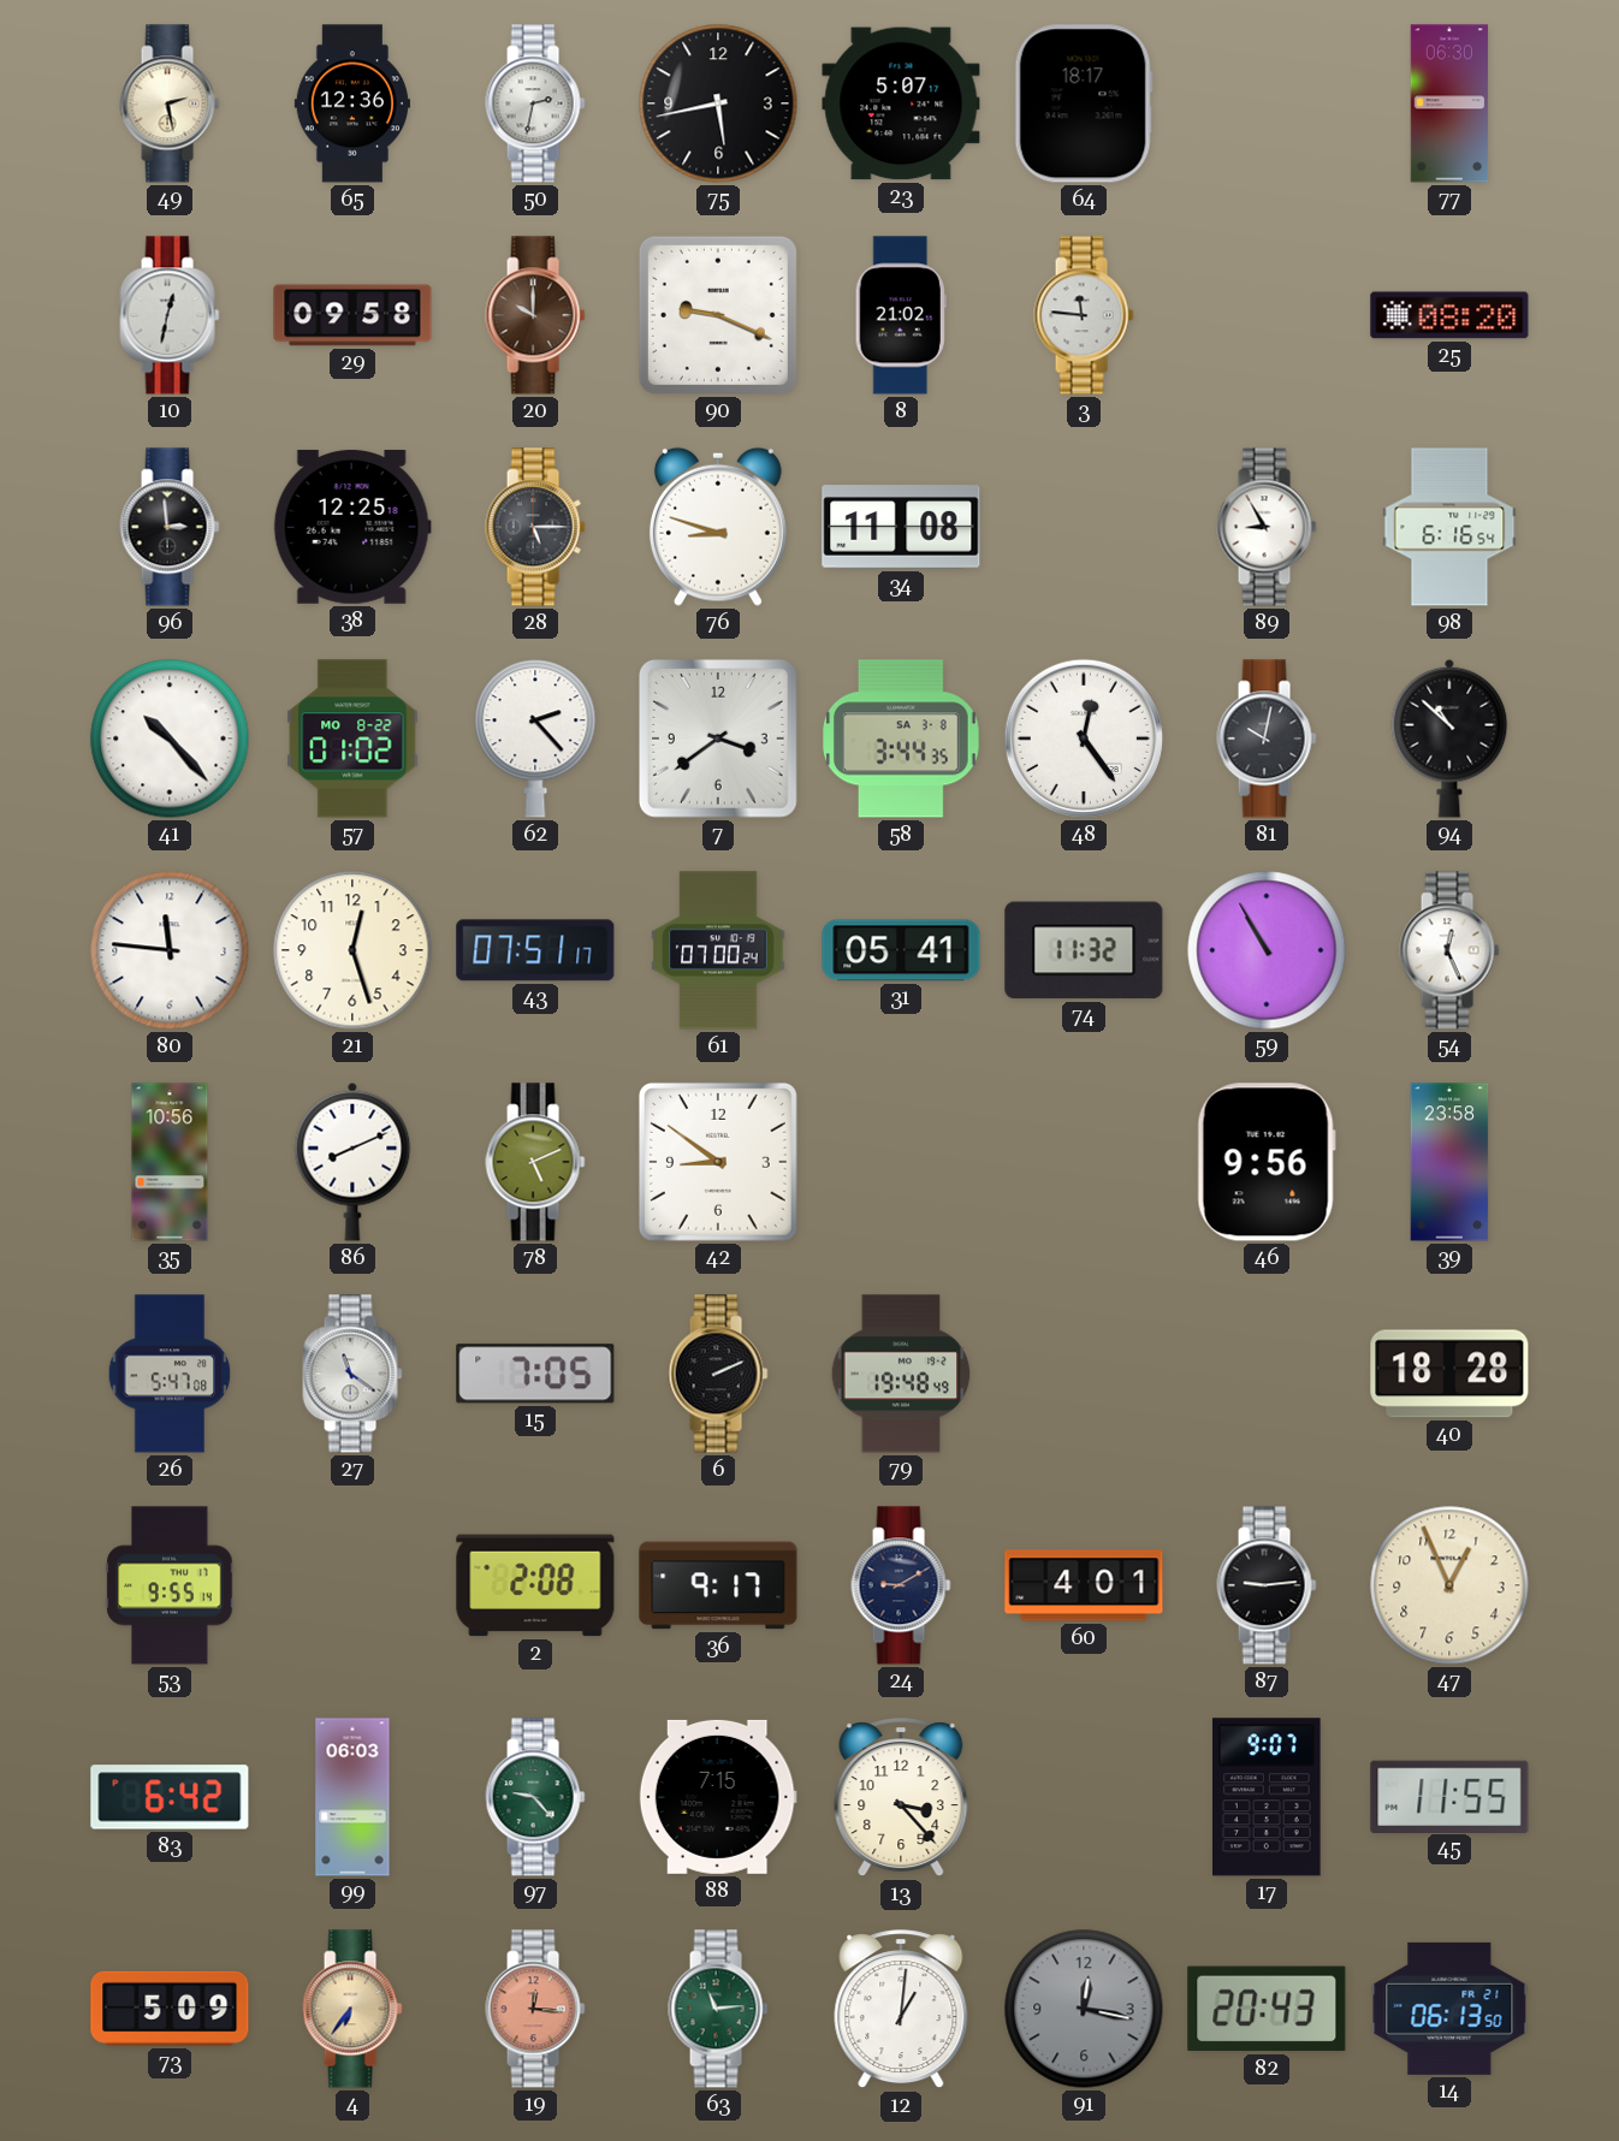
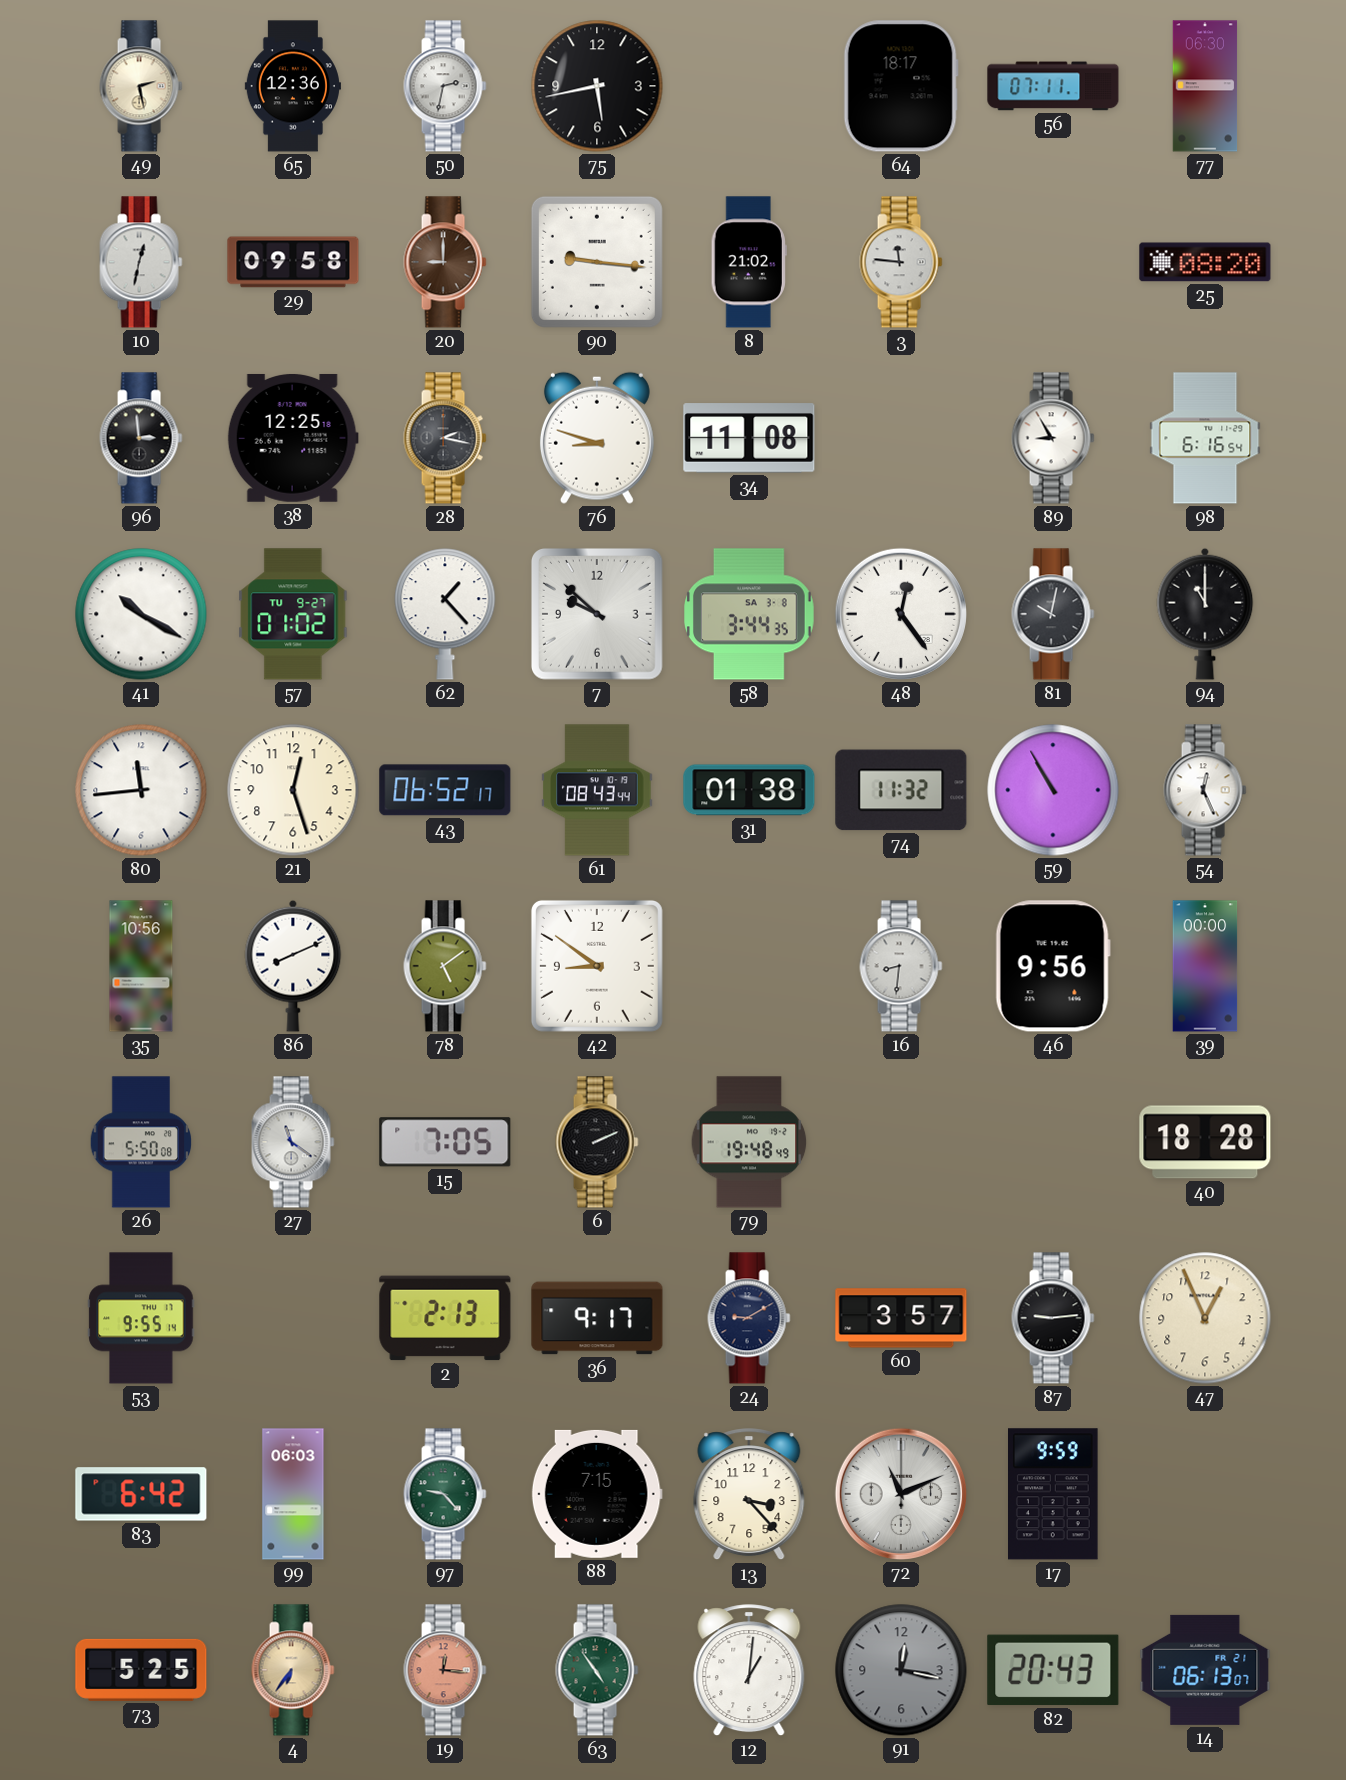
23: 5:07 -> none (901, 103)
56: none -> 07:11 (1053, 86)
20: 10:00 -> 9:00 (445, 262)
90: 9:19 -> 9:16 (597, 262)
28: 5:15 -> 2:17 (445, 438)
41: 10:23 -> 10:20 (141, 614)
57 date: MO 8-22 -> TU 9-27 (293, 614)
62: 2:23 -> 1:23 (445, 614)
7: 3:39 -> 9:52 (597, 614)
94: 10:52 -> 11:00 (1205, 614)
80: 11:46 -> 11:44 (141, 790)
43: 07:51 -> 06:52 (445, 790)
61: 07:00 -> 08:43 (597, 790)
31: 05:41 -> 01:38 (749, 790)
78: 5:11 -> 5:09 (445, 966)
16: none -> 8:31 (901, 966)
39: 23:58 -> 00:00 (1205, 966)
26: 5:47 -> 5:50 (141, 1142)
2: 2:08 -> 2:13 (445, 1318)
60: 4:01 -> 3:57 (901, 1318)
72: none -> 11:11 (901, 1494)
17: 9:07 -> 9:59 (1054, 1494)
45: 11:55 -> none (1449, 1796)
73: 5:09 -> 5:25 (141, 1670)
63: 11:14 -> 4:54 (597, 1670)
14: 06:13:50 -> 06:13:07 (1205, 1670)
